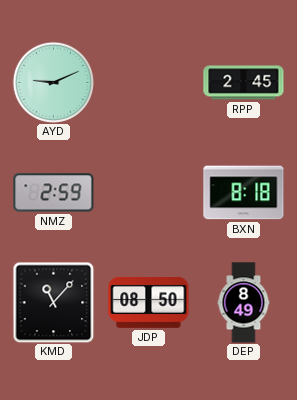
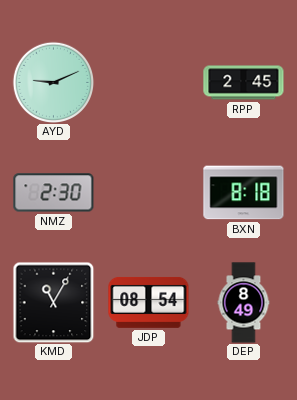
NMZ: 2:59 -> 2:30 (54, 193)
KMD: 11:07 -> 11:05 (53, 302)
JDP: 08:50 -> 08:54 (149, 302)
